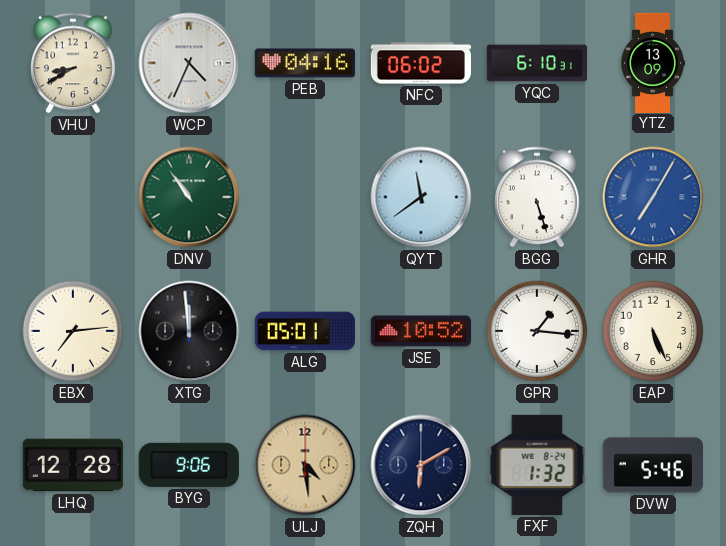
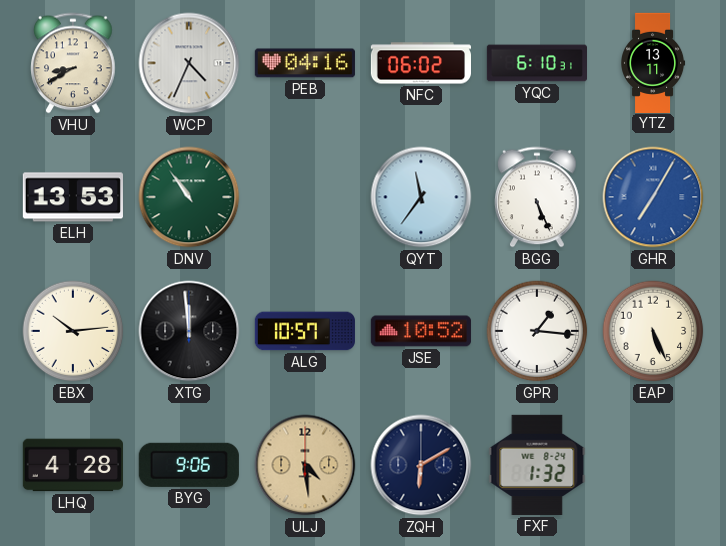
YTZ: 13:09 -> 13:11 (653, 62)
ELH: none -> 13:53 (73, 197)
QYT: 11:39 -> 11:36 (421, 197)
BGG: 5:27 -> 5:26 (537, 197)
EBX: 7:14 -> 10:14 (73, 331)
ALG: 05:01 -> 10:57 (304, 331)
LHQ: 12:28 -> 4:28 (73, 465)
DVW: 5:46 -> none (653, 465)
